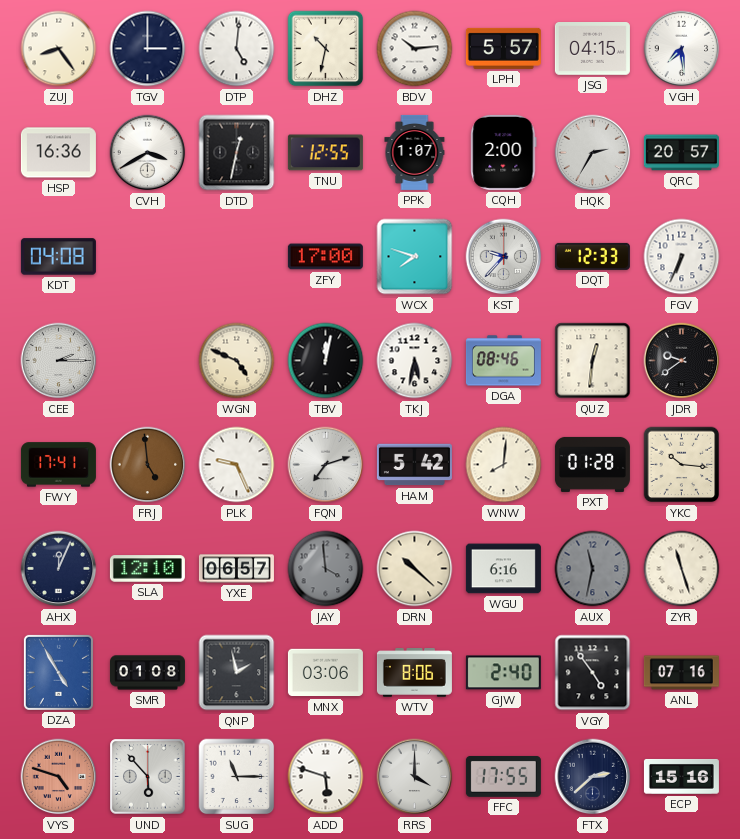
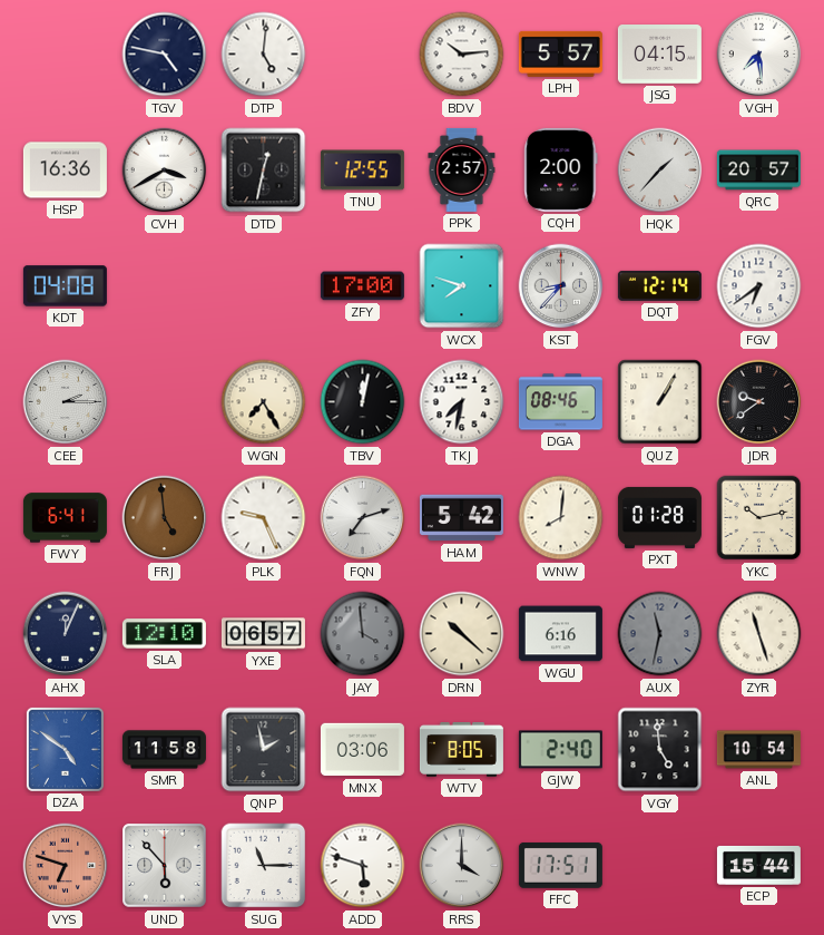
ZUJ: 8:24 -> none (59, 49)
TGV: 3:00 -> 4:47 (165, 55)
DHZ: 10:32 -> none (326, 49)
PPK: 1:07 -> 2:57 (462, 169)
HQK: 2:35 -> 1:37 (660, 171)
KST: 9:37 -> 8:37 (561, 286)
DQT: 12:33 -> 12:14 (659, 285)
FGV: 6:34 -> 6:39 (759, 286)
WGN: 4:49 -> 7:25 (264, 402)
TKJ: 5:32 -> 7:32 (462, 402)
QUZ: 12:31 -> 1:05 (660, 402)
FWY: 17:41 -> 6:41 (65, 518)
YKC: 10:16 -> 10:13 (759, 518)
DZA: 4:55 -> 4:51 (65, 749)
SMR: 01:08 -> 11:58 (164, 750)
WTV: 8:06 -> 8:05 (461, 750)
VGY: 4:54 -> 4:59 (660, 750)
ANL: 07:16 -> 10:54 (758, 750)
VYS: 4:48 -> 6:48 (66, 866)
FFC: 17:55 -> 17:51 (560, 865)
FTX: 2:38 -> none (593, 777)
ECP: 15:16 -> 15:44 (758, 866)
